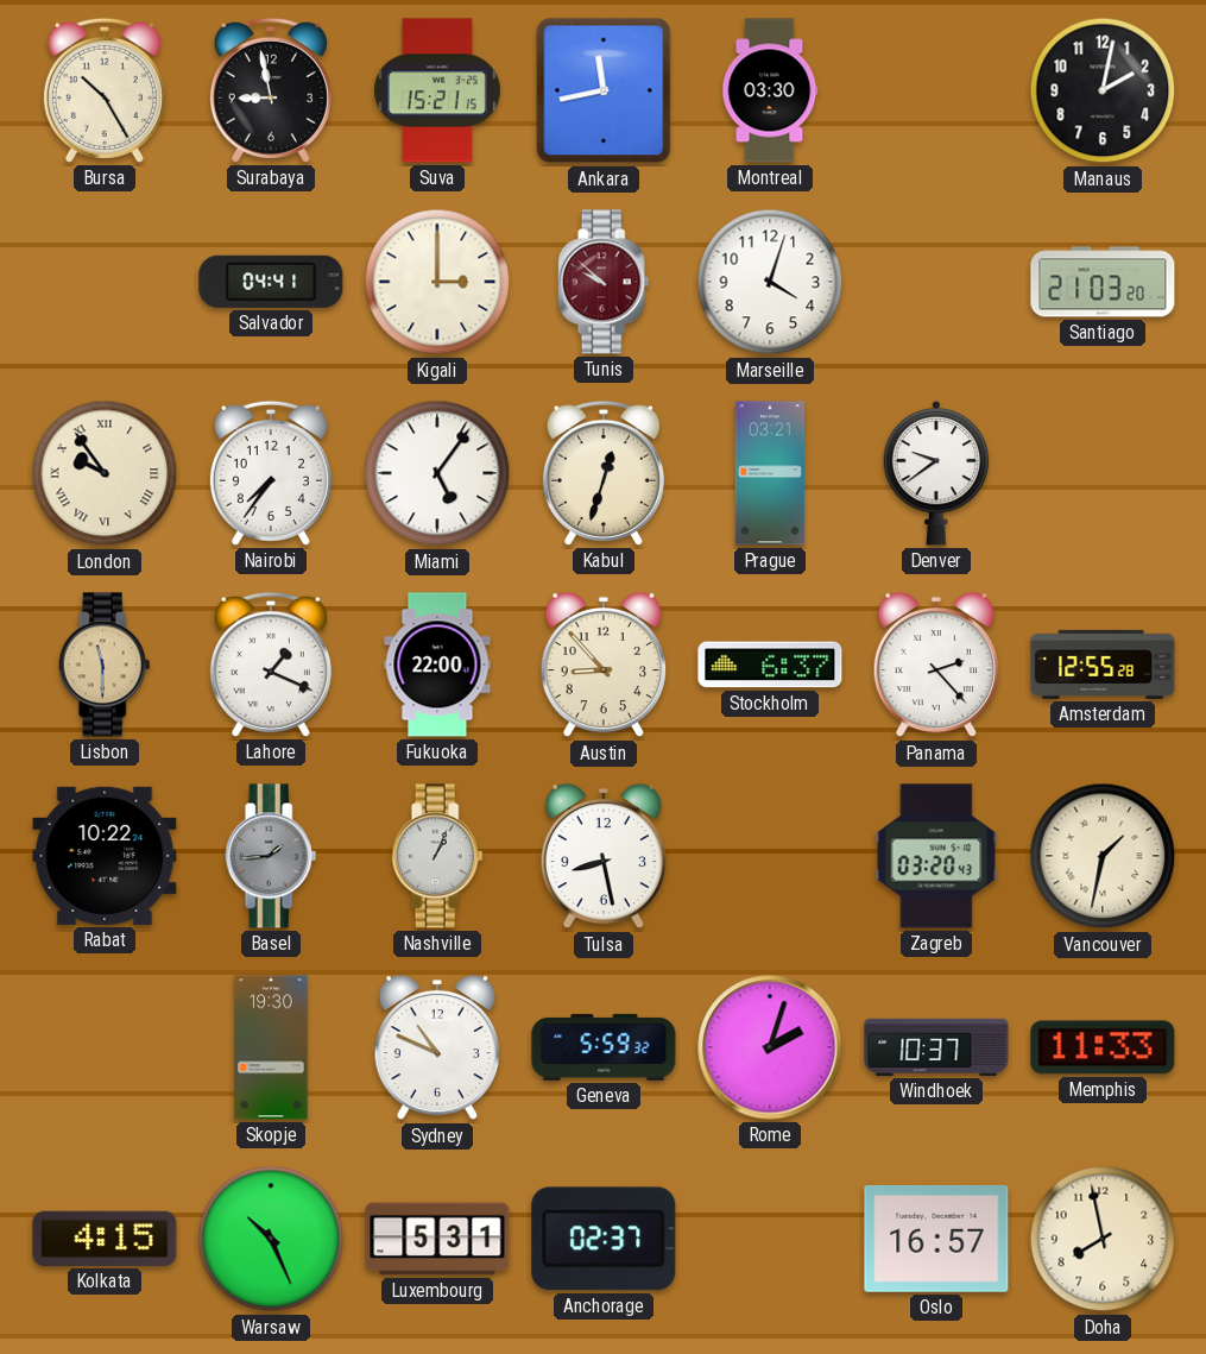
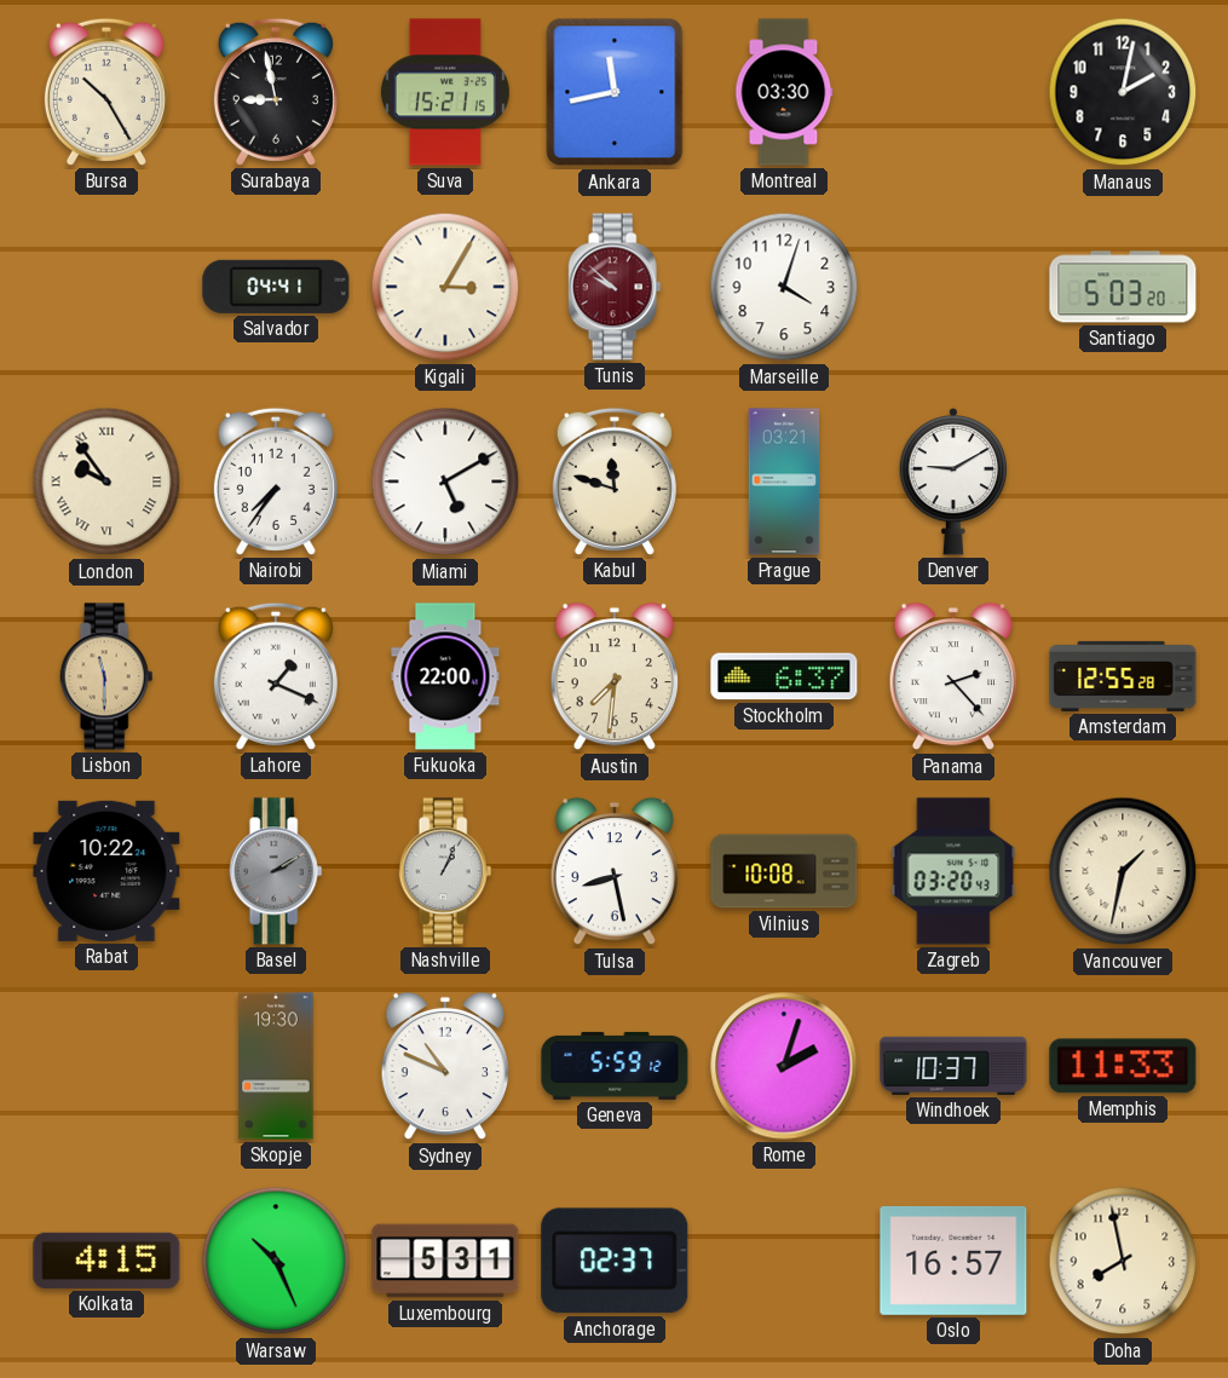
Kigali: 3:00 -> 3:05 (445, 287)
Santiago: 21:03 -> 5:03 (1123, 287)
Miami: 5:06 -> 5:10 (445, 482)
Kabul: 12:33 -> 11:48 (615, 482)
Denver: 9:39 -> 9:10 (953, 482)
Austin: 8:53 -> 7:31 (613, 676)
Basel: 1:44 -> 2:10 (276, 871)
Vilnius: none -> 10:08 (784, 871)
Geneva: 5:59:32 -> 5:59:12 (615, 1066)
